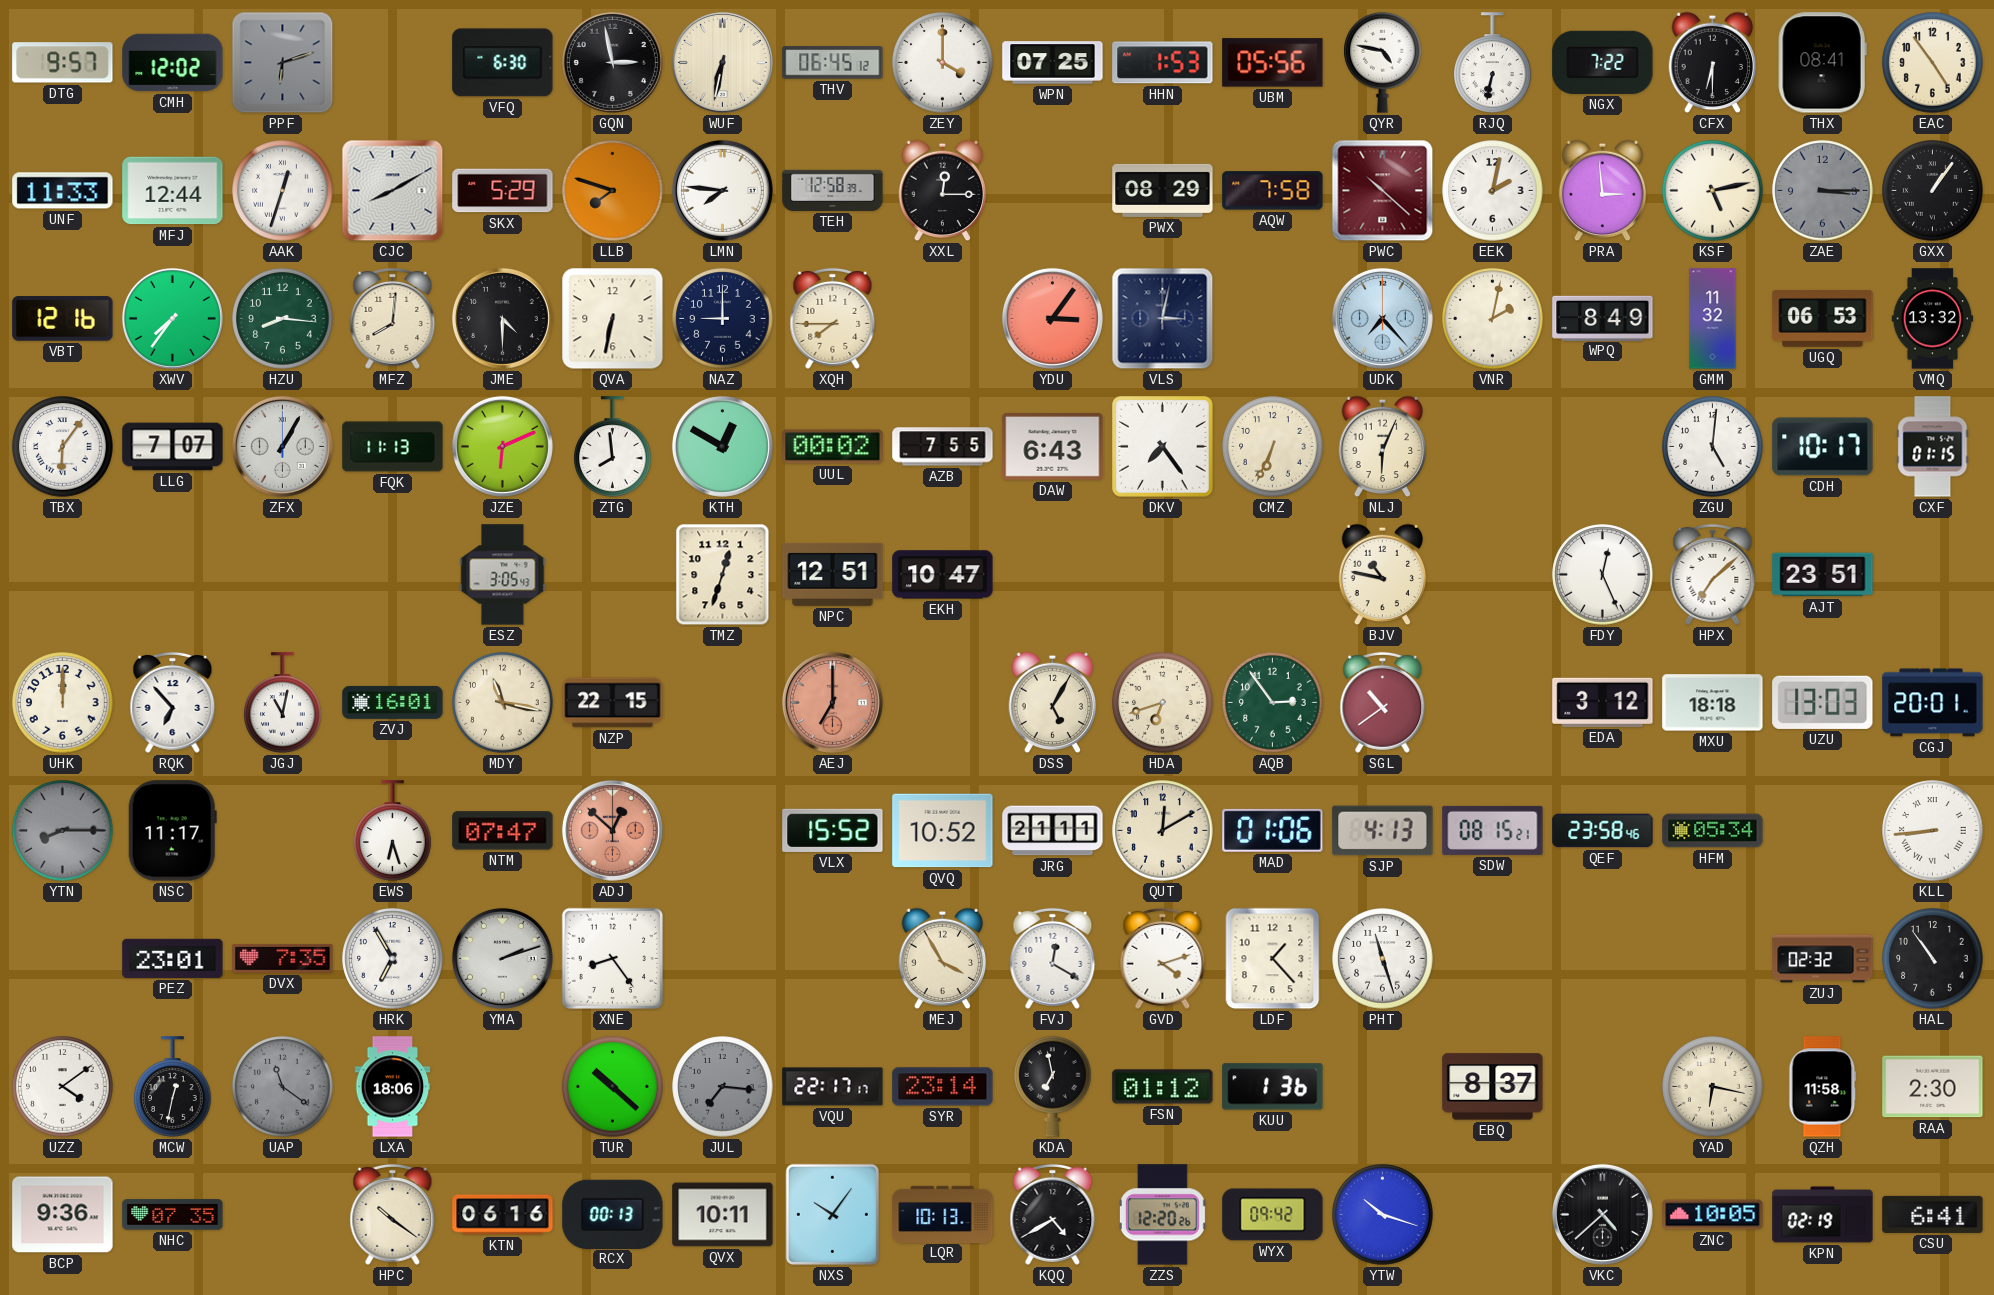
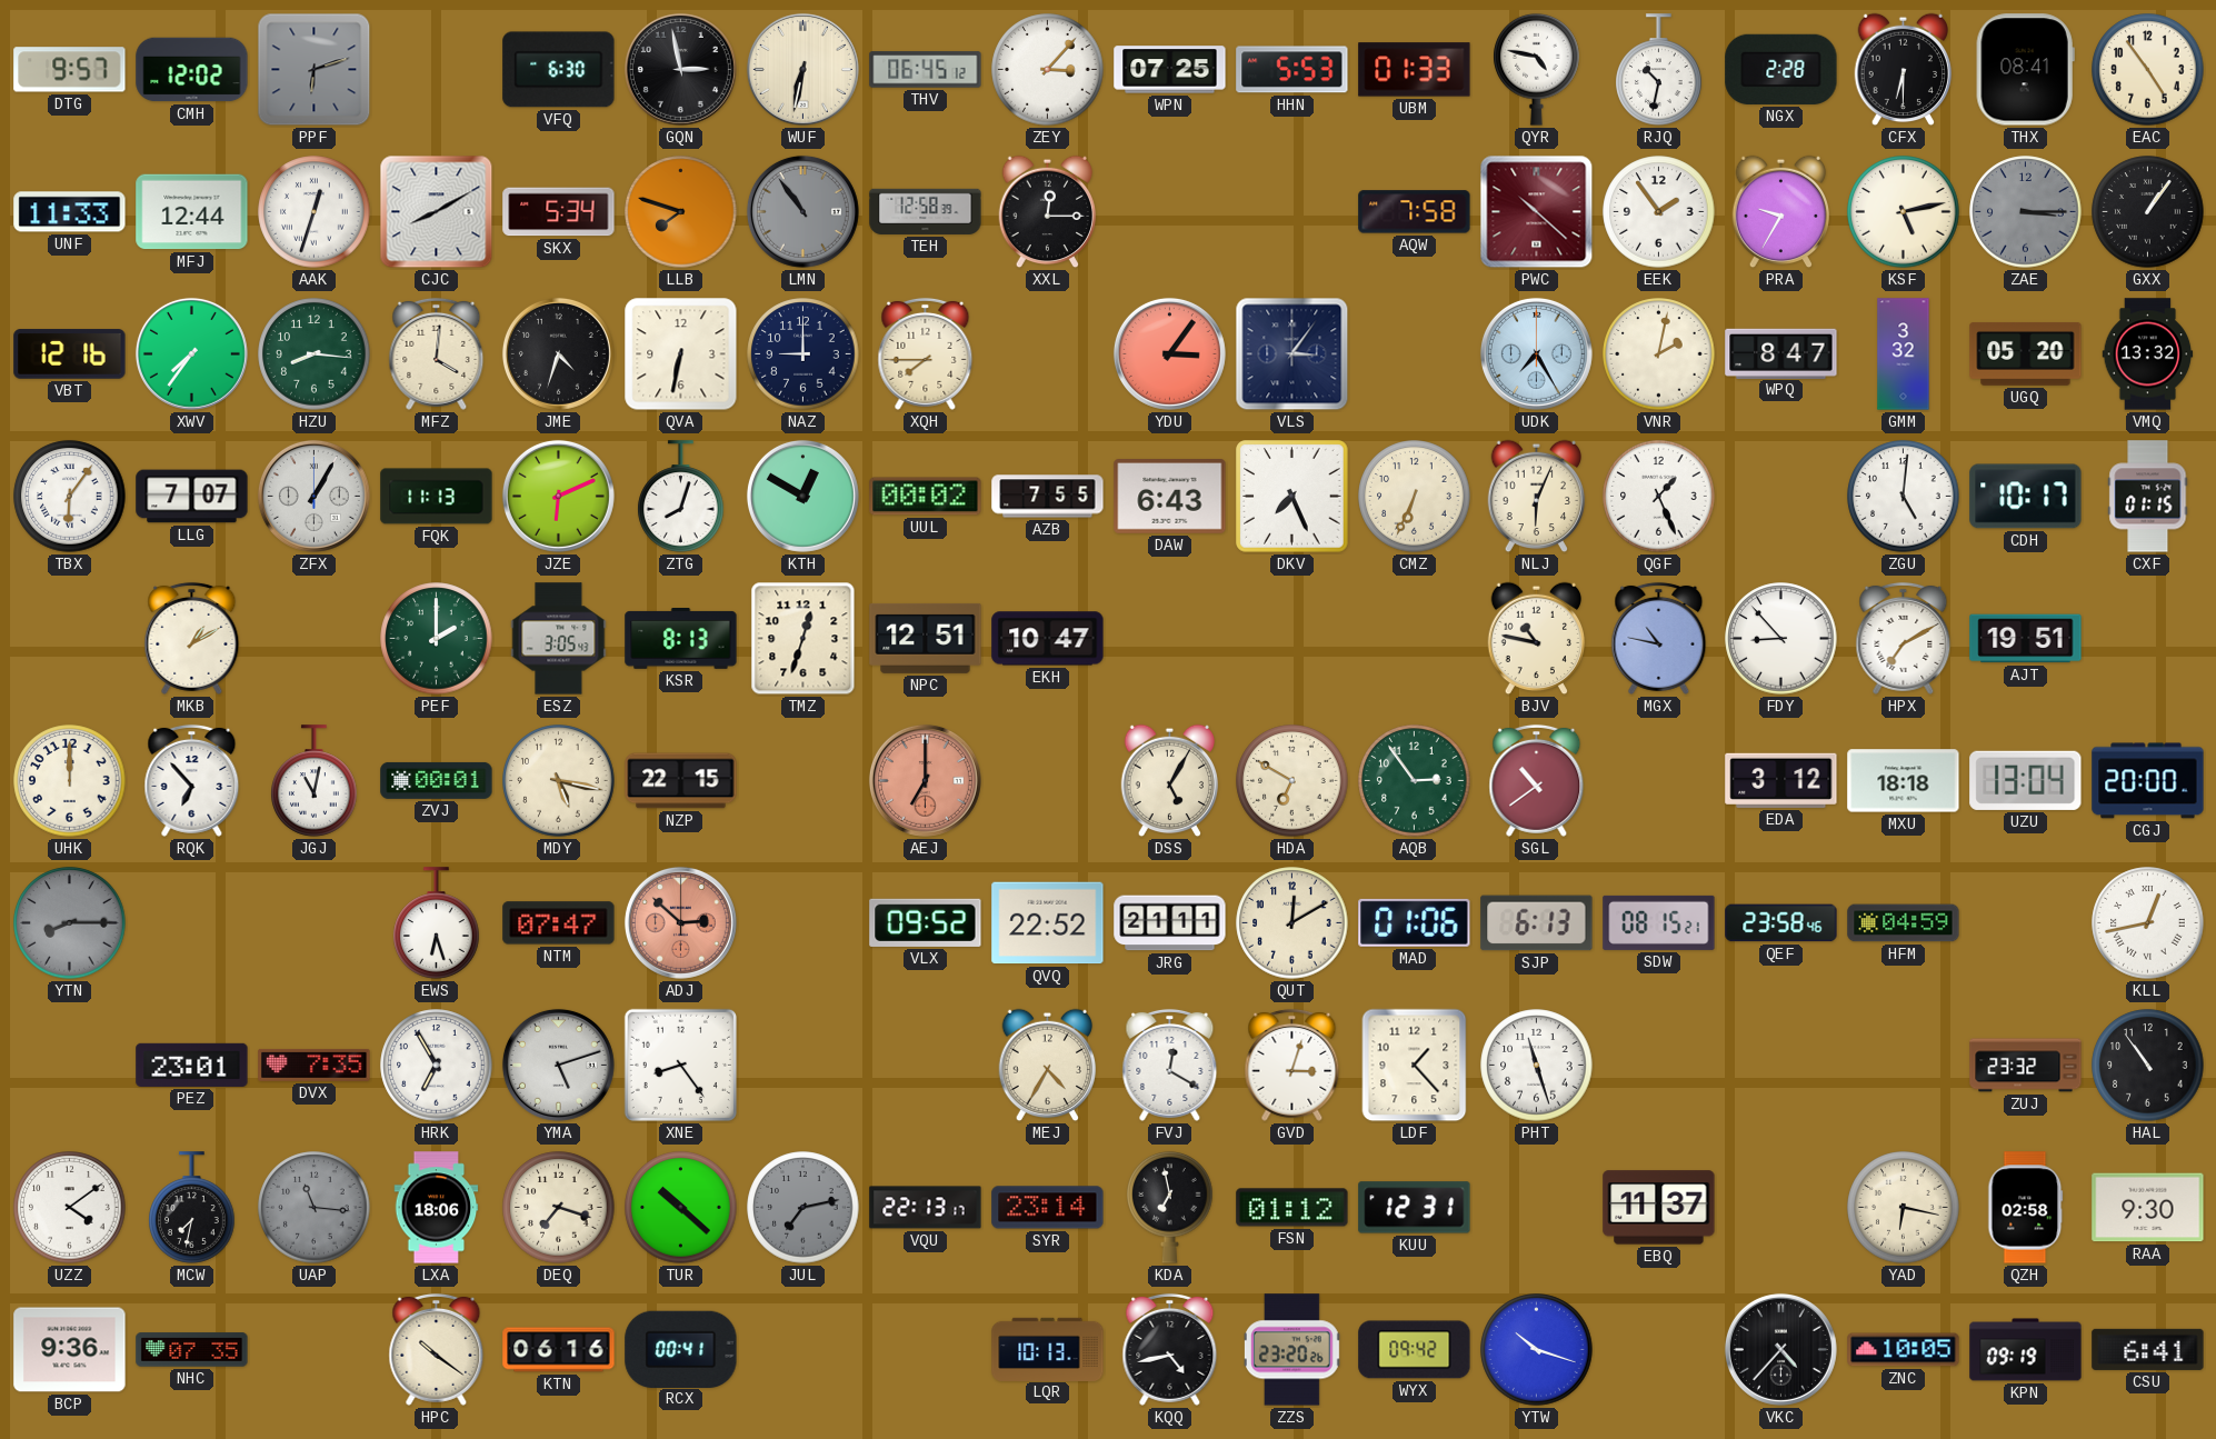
ZEY: 4:00 -> 3:07 (1048, 70)
HHN: 1:53 -> 5:53 (1292, 70)
UBM: 05:56 -> 01:33 (1415, 70)
RJQ: 6:32 -> 10:32 (1659, 70)
NGX: 7:22 -> 2:28 (1781, 69)
SKX: 5:29 -> 5:34 (559, 212)
LMN: 7:46 -> 10:54 (802, 211)
LMN dial: white -> grey (802, 211)
PWX: 08:29 -> none (1163, 190)
EEK: 2:02 -> 1:54 (1659, 212)
PRA: 2:59 -> 9:35 (1781, 212)
MFZ: 8:01 -> 4:01 (437, 353)
JME: 4:30 -> 4:33 (558, 353)
VLS: 3:02 -> 3:06 (1292, 354)
UDK: 7:23 -> 7:25 (1536, 353)
WPQ: 8:49 -> 8:47 (1781, 353)
GMM: 11:32 -> 3:32 (1904, 354)
UGQ: 06:53 -> 05:20 (2026, 353)
ZTG: 7:59 -> 8:03 (681, 497)
DKV: 7:24 -> 7:26 (1292, 497)
QGF: none -> 1:26 (1659, 497)
MKB: none -> 1:10 (192, 638)
PEF: none -> 2:00 (437, 639)
KSR: none -> 8:13 (681, 639)
MGX: none -> 10:47 (1659, 638)
FDY: 12:26 -> 8:53 (1781, 639)
HPX: 7:08 -> 7:10 (1904, 638)
AJT: 23:51 -> 19:51 (2026, 639)
ZVJ: 16:01 -> 00:01 (437, 780)
MDY: 11:17 -> 5:17 (559, 781)
HDA: 6:42 -> 6:50 (1292, 781)
UZU: 13:03 -> 13:04 (2026, 780)
CGJ: 20:01 -> 20:00 (2148, 781)
NSC: 11:17 -> none (172, 831)
ADJ: 12:52 -> 2:52 (680, 922)
VLX: 15:52 -> 09:52 (926, 922)
QVQ: 10:52 -> 22:52 (1048, 923)
SJP: 4:13 -> 6:13 (1537, 923)
HFM: 05:34 -> 04:59 (1904, 923)
KLL: 8:44 -> 12:43 (2148, 923)
YMA: 2:12 -> 5:12 (558, 1065)
MEJ: 3:55 -> 4:35 (1048, 1066)
GVD: 4:12 -> 3:03 (1292, 1065)
ZUJ: 02:32 -> 23:32 (2026, 1066)
MCW: 12:32 -> 7:32 (192, 1208)
UAP: 11:21 -> 11:16 (315, 1208)
DEQ: none -> 7:18 (559, 1208)
JUL: 7:16 -> 7:13 (803, 1208)
VQU: 22:17 -> 22:13 (926, 1208)
KUU: 1:36 -> 12:31 (1415, 1208)
EBQ: 8:37 -> 11:37 (1659, 1208)
QZH: 11:58 -> 02:58 (2026, 1208)
RAA: 2:30 -> 9:30 (2148, 1208)
RCX: 00:13 -> 00:41 (681, 1349)
QVX: 10:11 -> none (723, 1215)
NXS: 10:06 -> none (832, 1214)
KQQ: 4:40 -> 4:43 (1170, 1349)
ZZS: 12:20 -> 23:20 (1291, 1350)
VKC: 4:38 -> 4:37 (1780, 1349)
KPN: 02:19 -> 09:19 (2026, 1350)
